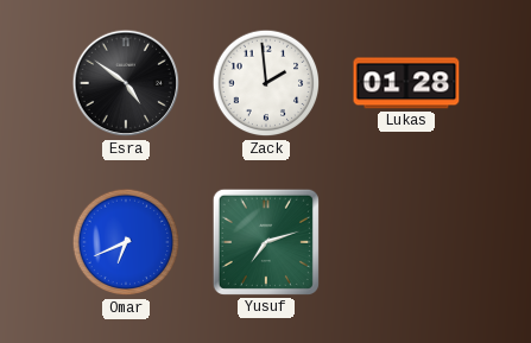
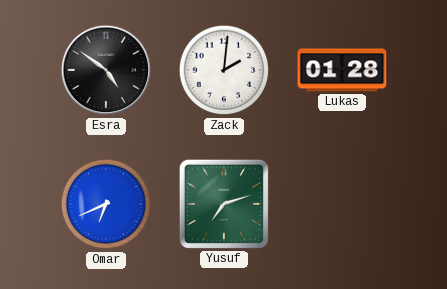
Zack: 1:59 -> 2:01 (224, 70)
